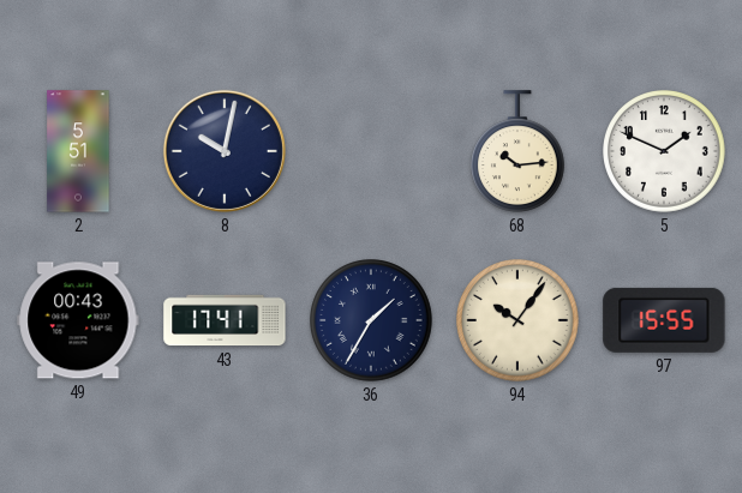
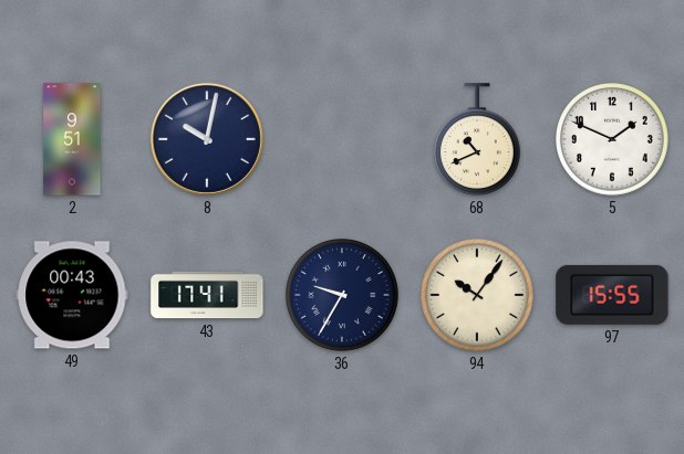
2: 5:51 -> 9:51 (72, 139)
68: 10:14 -> 10:41 (478, 139)
36: 1:35 -> 9:35 (342, 295)
